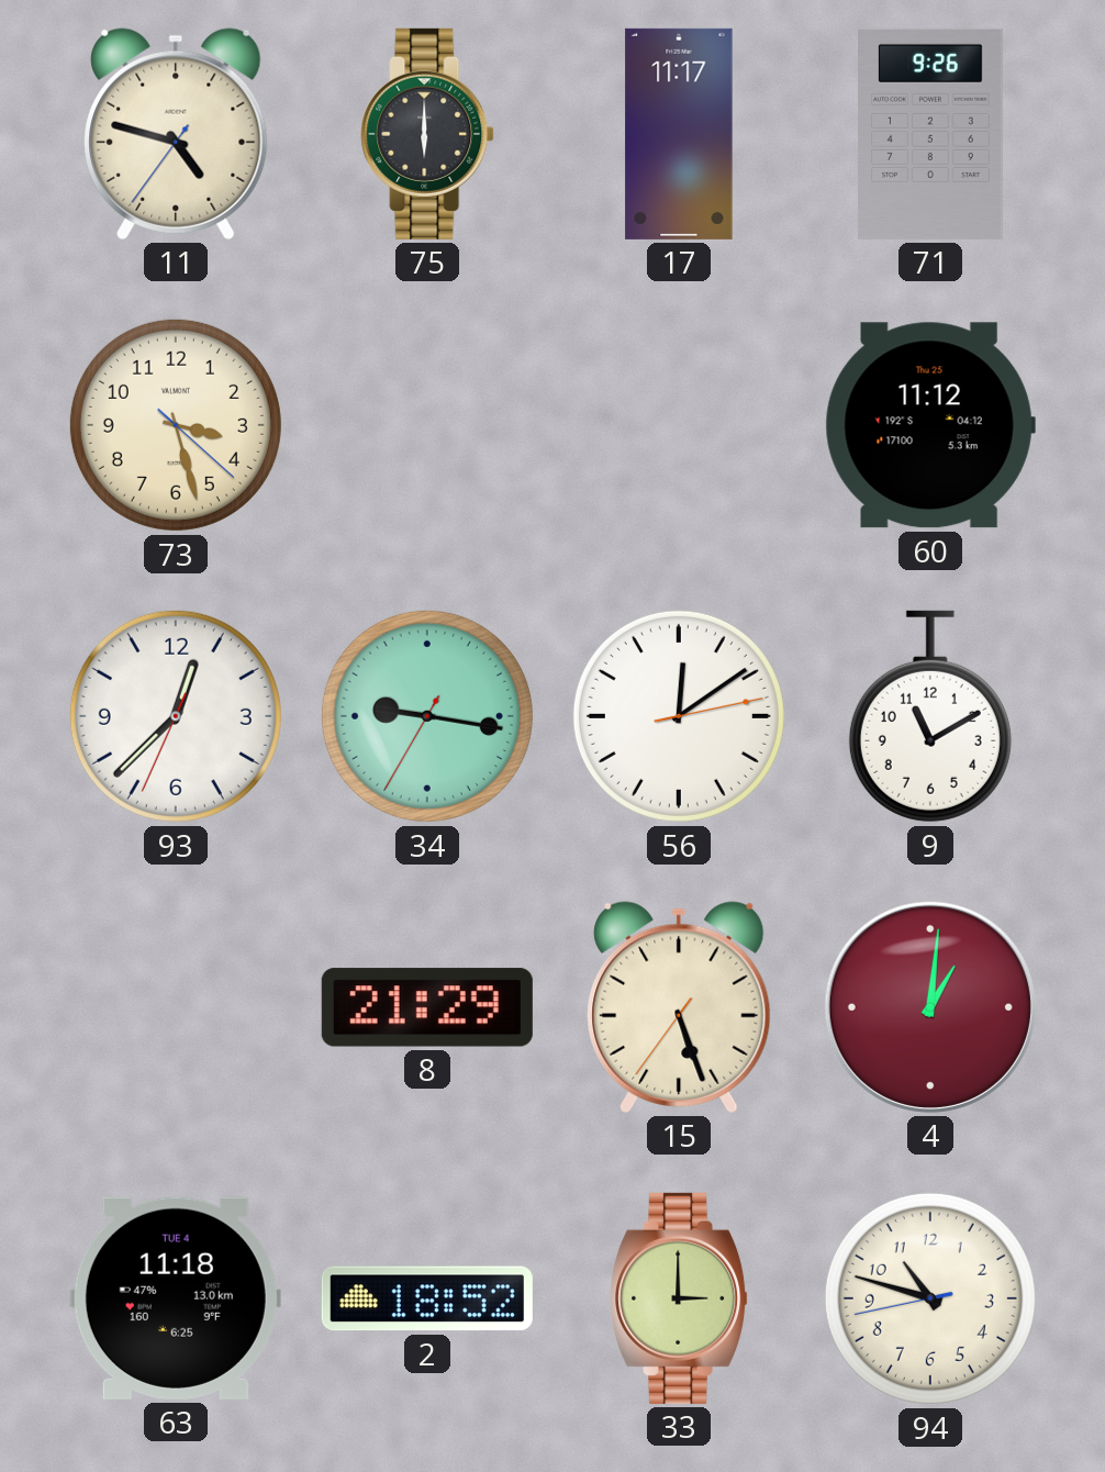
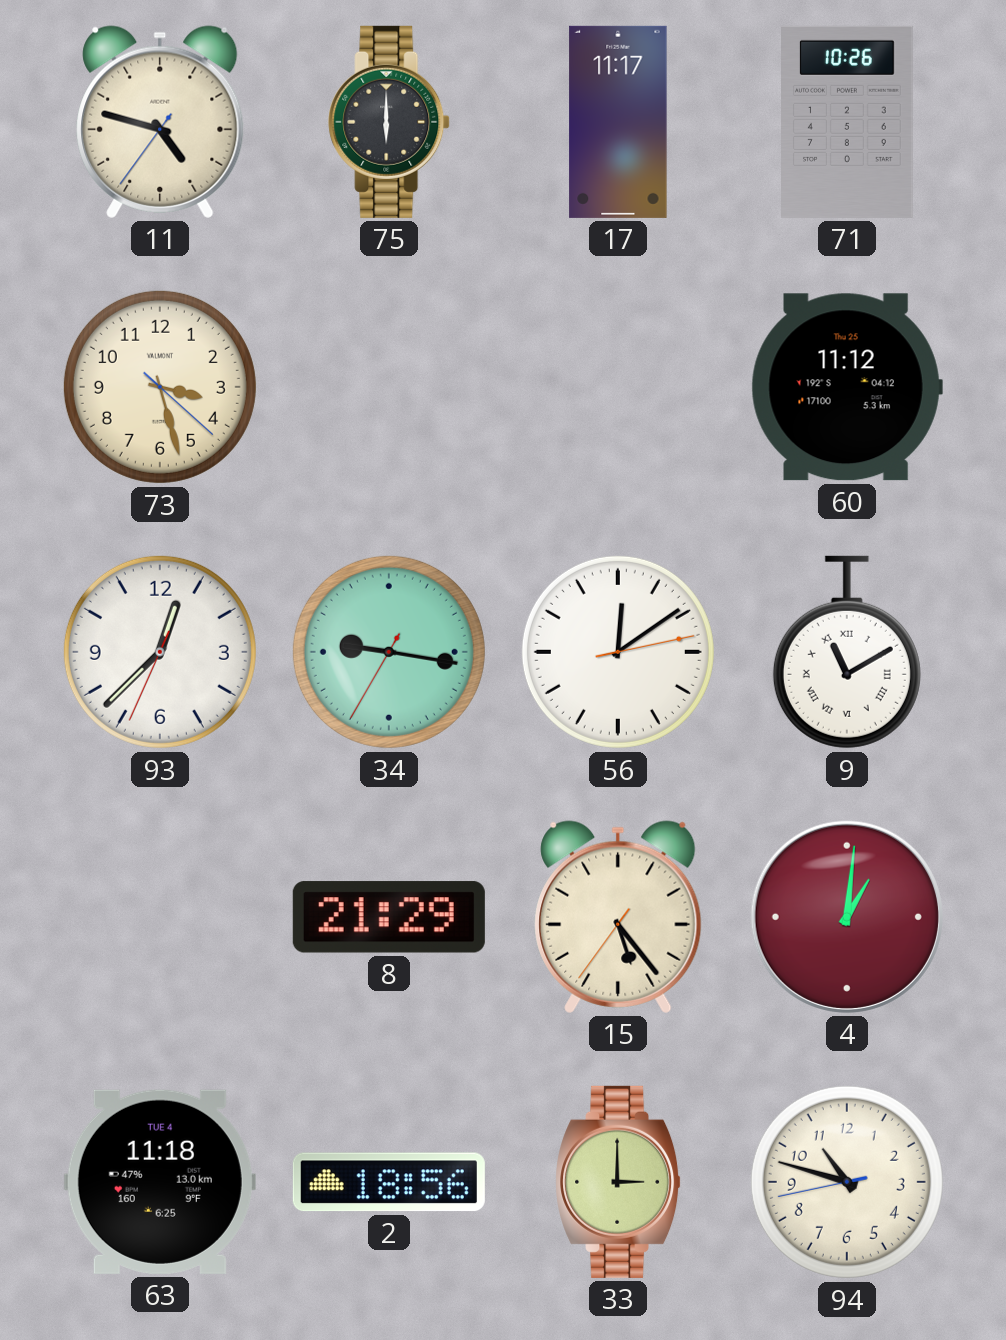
71: 9:26 -> 10:26 (848, 122)
9 numerals: Arabic -> Roman (847, 652)
15: 5:26 -> 5:23 (618, 917)
2: 18:52 -> 18:56 (389, 1182)
